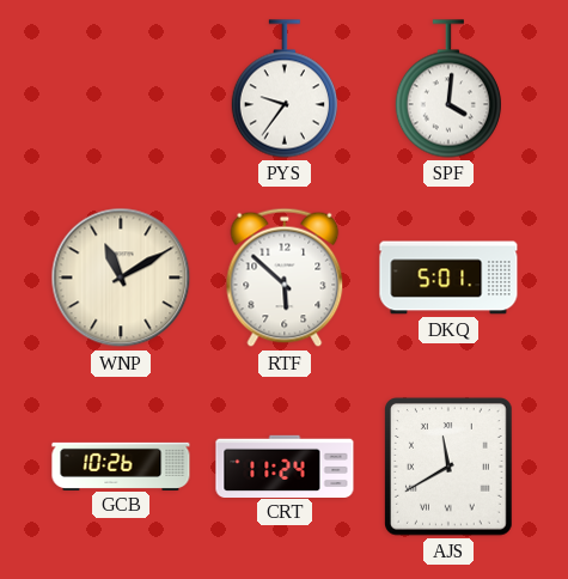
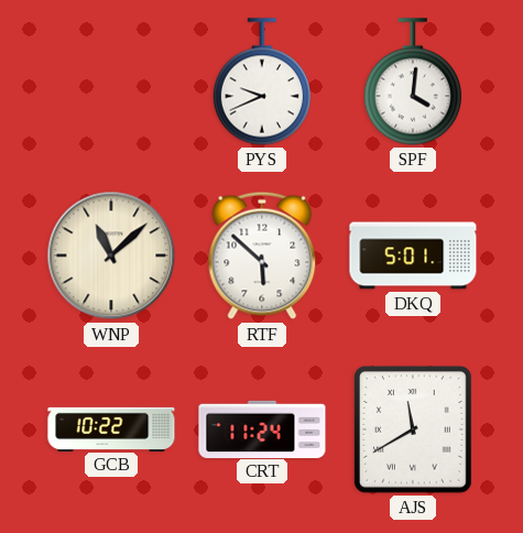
PYS: 9:36 -> 9:41 (262, 81)
WNP: 11:10 -> 11:08 (111, 255)
GCB: 10:26 -> 10:22 (111, 428)
